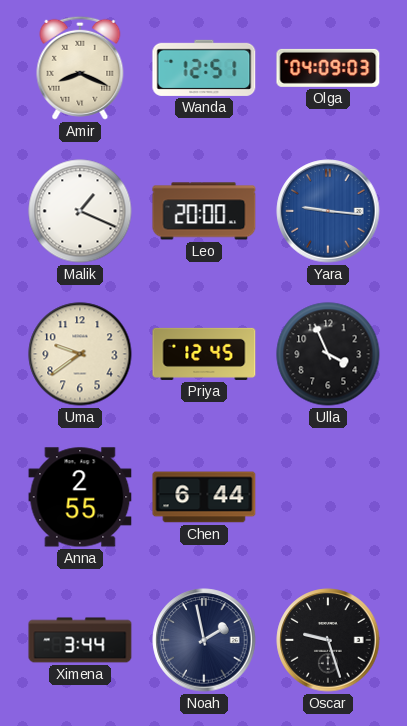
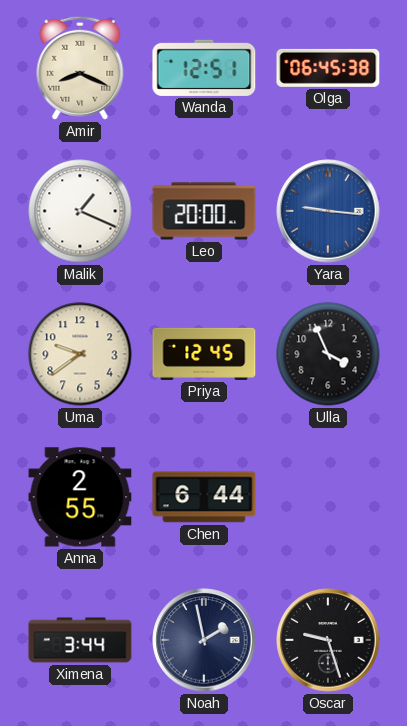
Olga: 04:09 -> 06:45 (328, 68)
